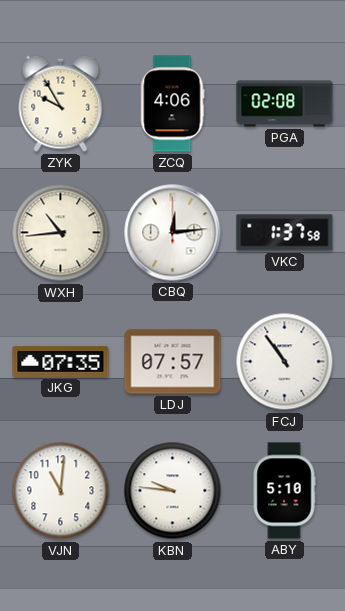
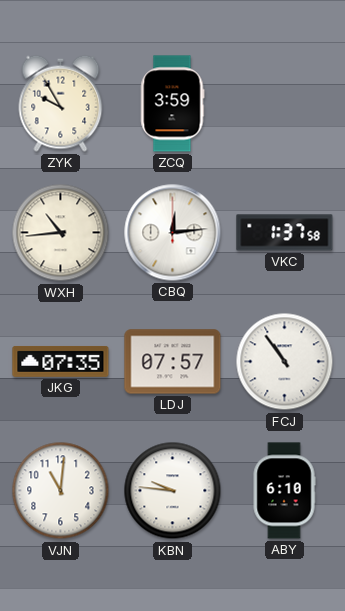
ZCQ: 4:06 -> 3:59 (173, 104)
PGA: 02:08 -> none (285, 104)
ABY: 5:10 -> 6:10 (284, 491)
